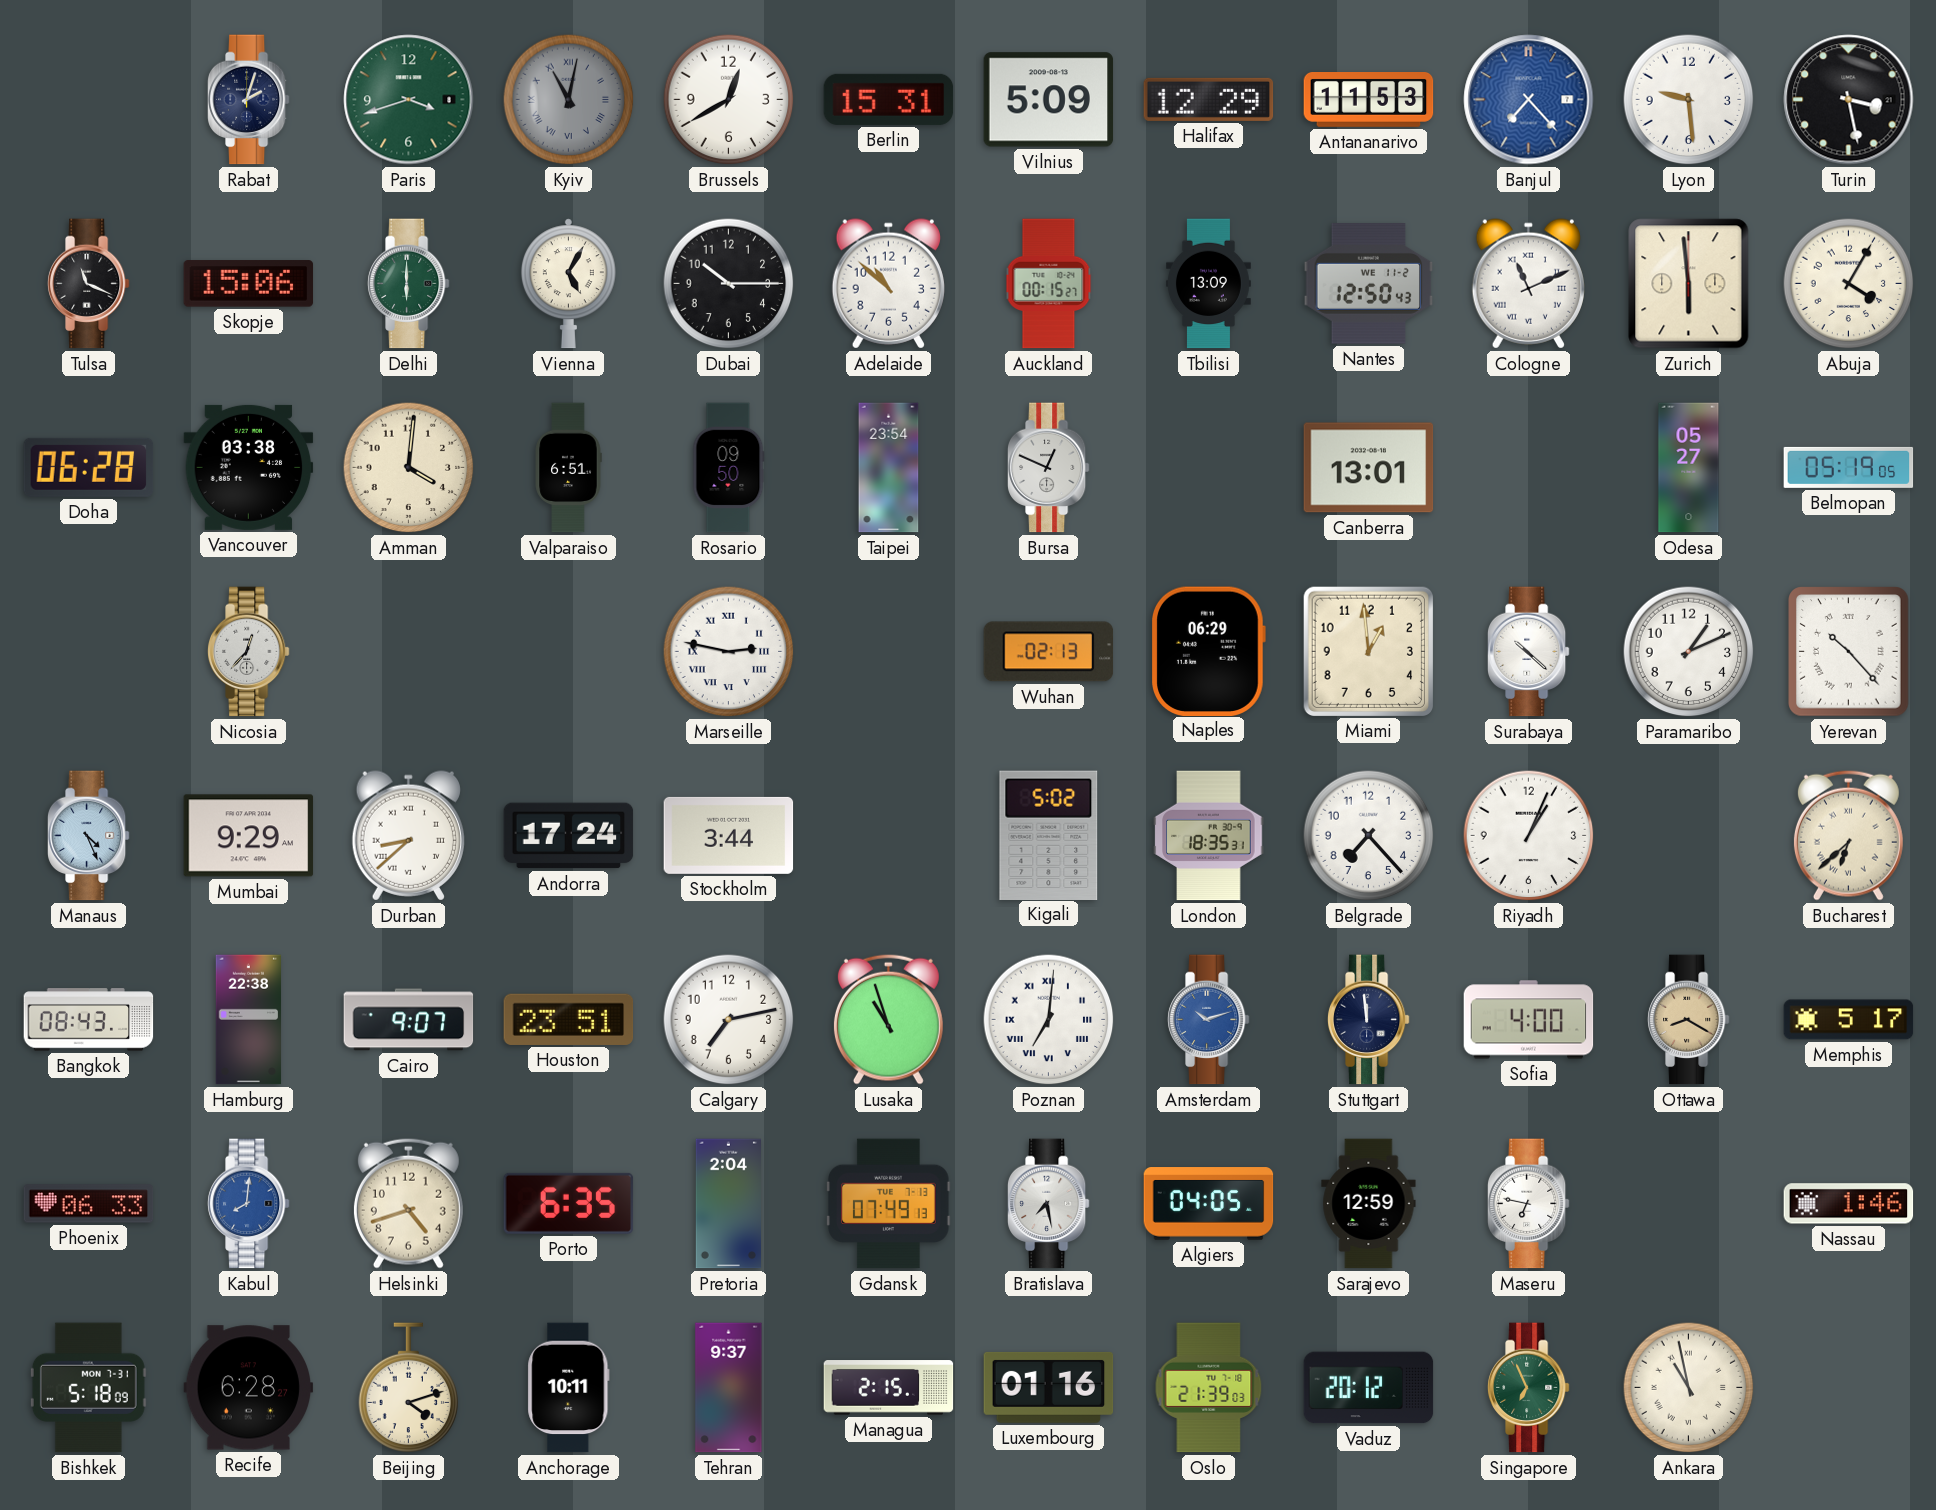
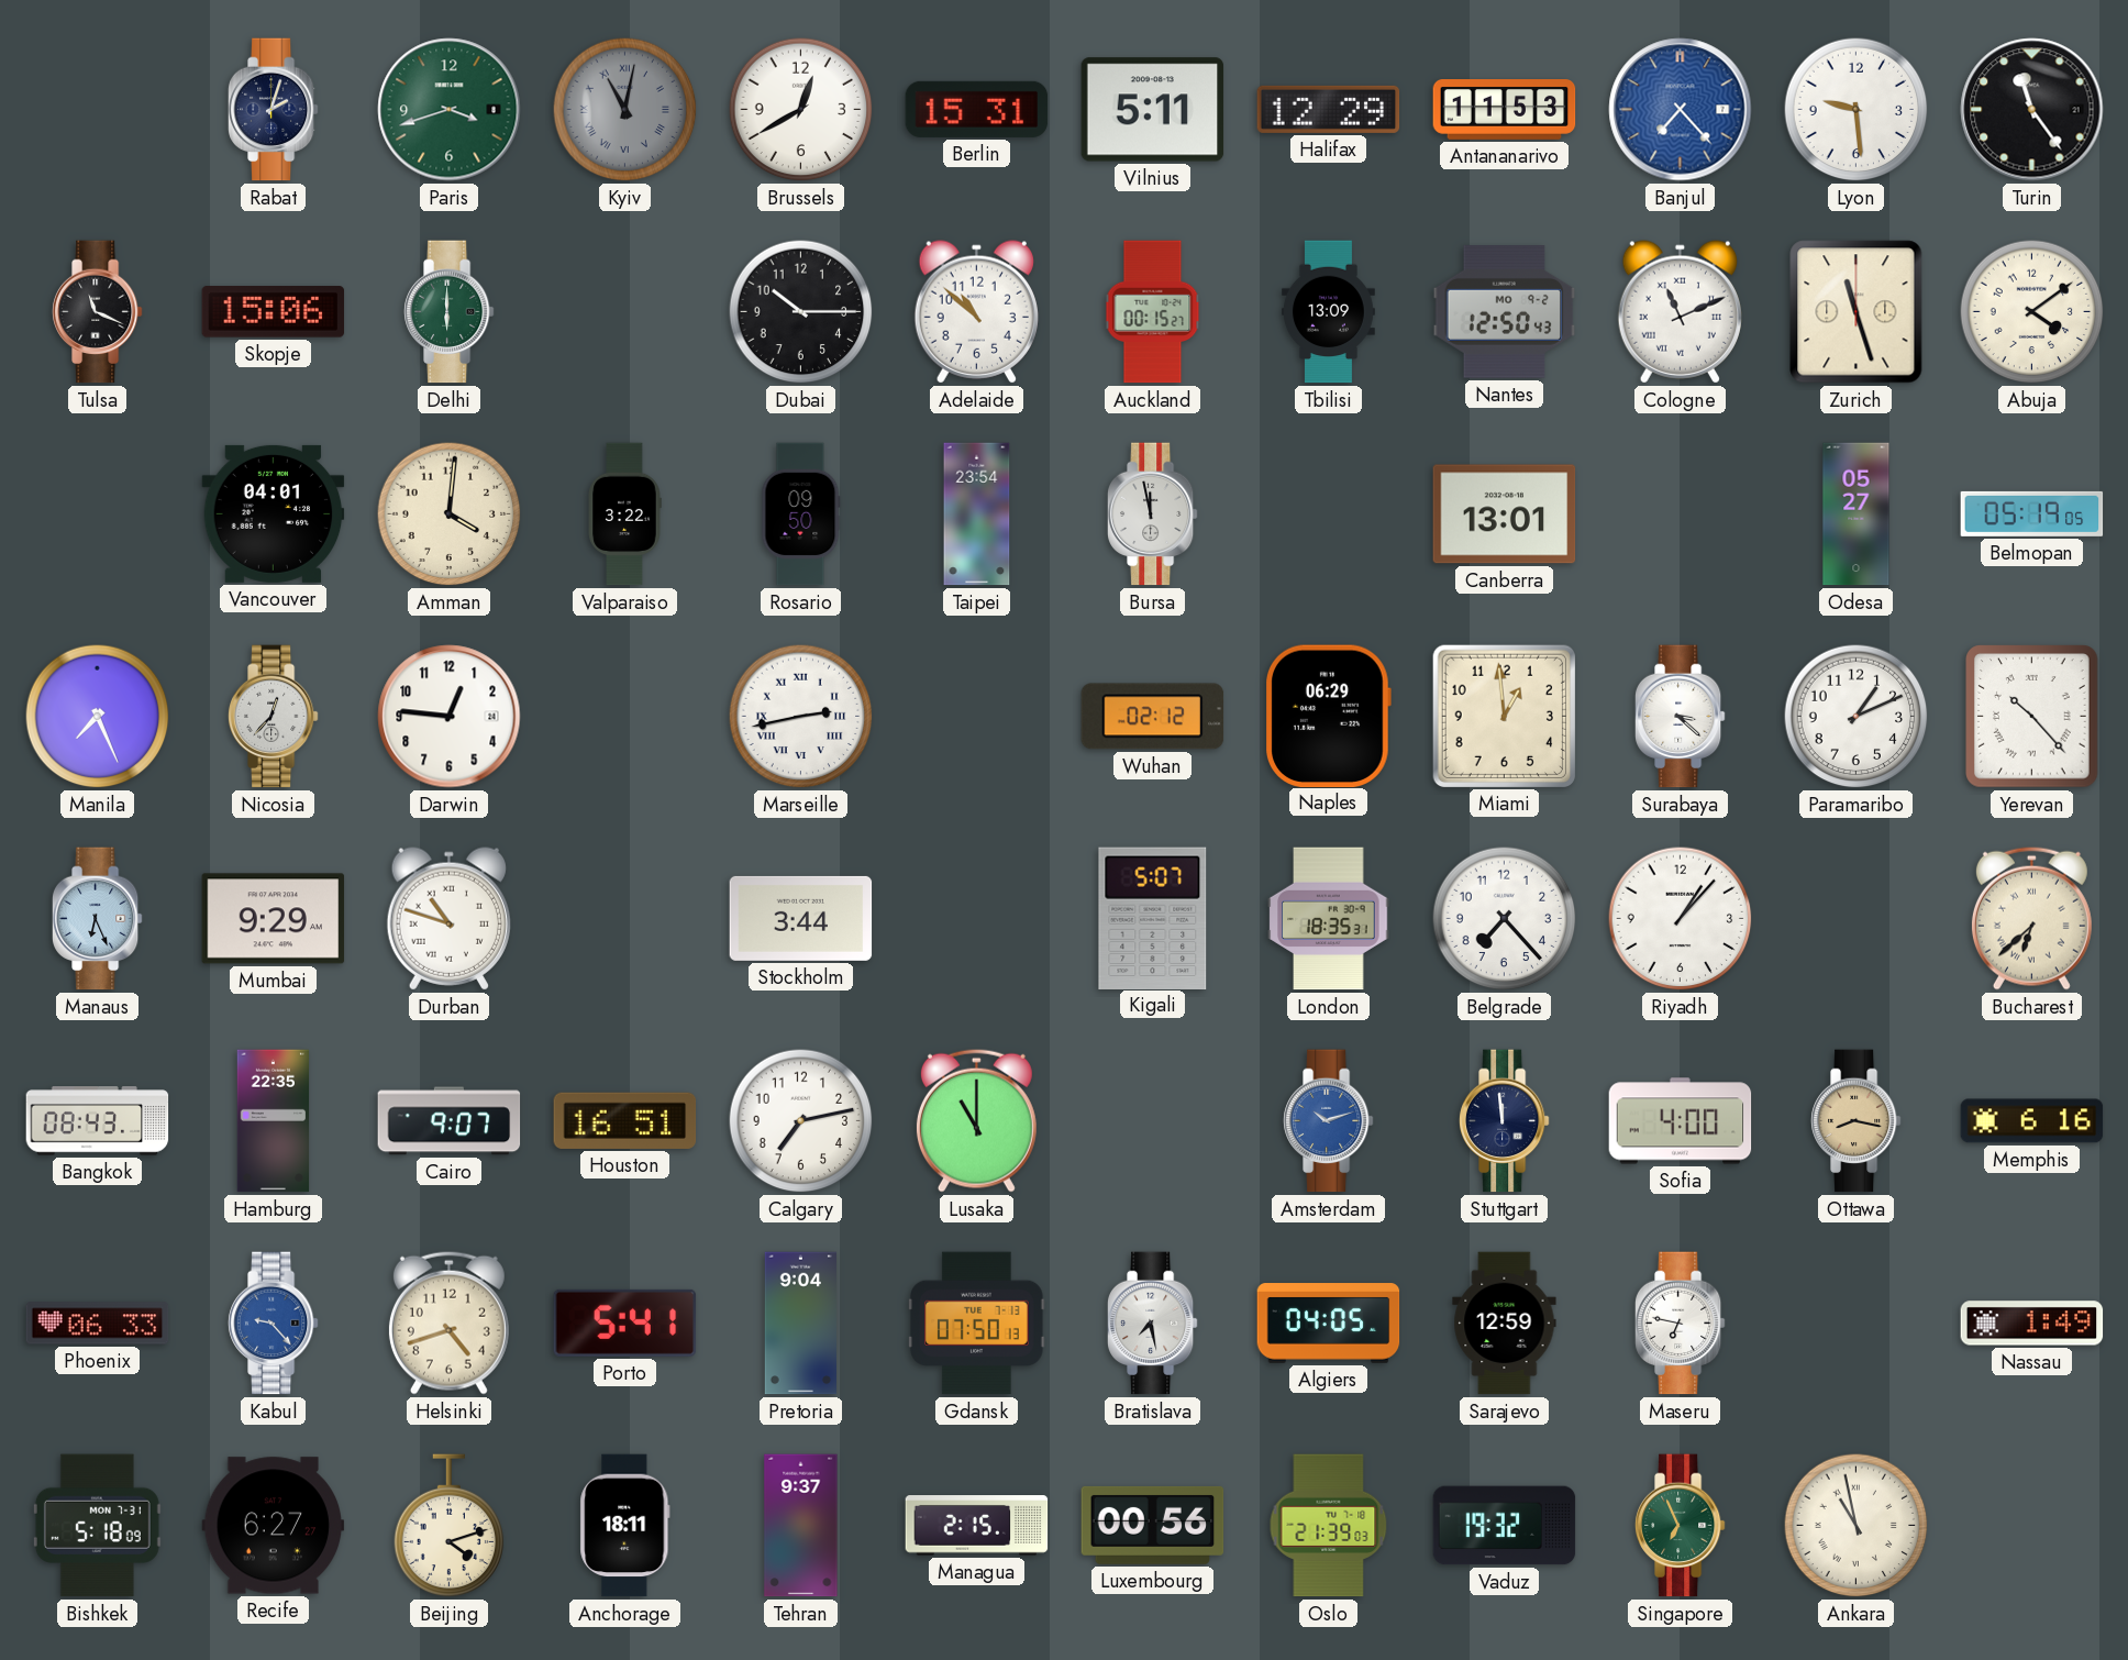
Vilnius: 5:09 -> 5:11 (1153, 110)
Turin: 3:28 -> 11:24 (2032, 110)
Vienna: 5:05 -> none (568, 284)
Nantes date: WE 11-2 -> MO 9-2 (1505, 312)
Zurich: 5:59 -> 11:27 (1857, 312)
Abuja: 4:05 -> 4:09 (2032, 312)
Doha: 06:28 -> none (89, 467)
Vancouver: 03:38 -> 04:01 (274, 513)
Valparaiso: 6:51 -> 3:22 (624, 514)
Bursa: 12:49 -> 11:58 (1152, 514)
Manila: none -> 7:26 (98, 717)
Darwin: none -> 12:46 (450, 717)
Marseille: 2:47 -> 2:43 (801, 717)
Wuhan: 02:13 -> 02:12 (1153, 717)
Surabaya: 10:22 -> 3:22 (1680, 717)
Manaus: 4:26 -> 6:26 (97, 919)
Durban: 8:38 -> 10:48 (448, 919)
Andorra: 17:24 -> none (569, 836)
Kigali: 5:02 -> 5:07 (1153, 918)
Riyadh: 1:04 -> 1:07 (1681, 919)
Hamburg: 22:38 -> 22:35 (274, 1121)
Houston: 23:51 -> 16:51 (625, 1120)
Lusaka: 10:57 -> 11:00 (976, 1120)
Poznan: 7:01 -> none (1049, 1020)
Ottawa: 8:20 -> 8:17 (1855, 1121)
Memphis: 5:17 -> 6:16 (2032, 1121)
Kabul: 8:01 -> 9:23 (273, 1324)
Porto: 6:35 -> 5:41 (625, 1323)
Pretoria: 2:04 -> 9:04 (801, 1324)
Gdansk: 07:49 -> 07:50 (977, 1324)
Nassau: 1:46 -> 1:49 (2032, 1324)
Recife: 6:28 -> 6:27 (274, 1526)
Anchorage: 10:11 -> 18:11 (625, 1526)
Luxembourg: 01:16 -> 00:56 (1153, 1525)
Vaduz: 20:12 -> 19:32 (1505, 1526)
